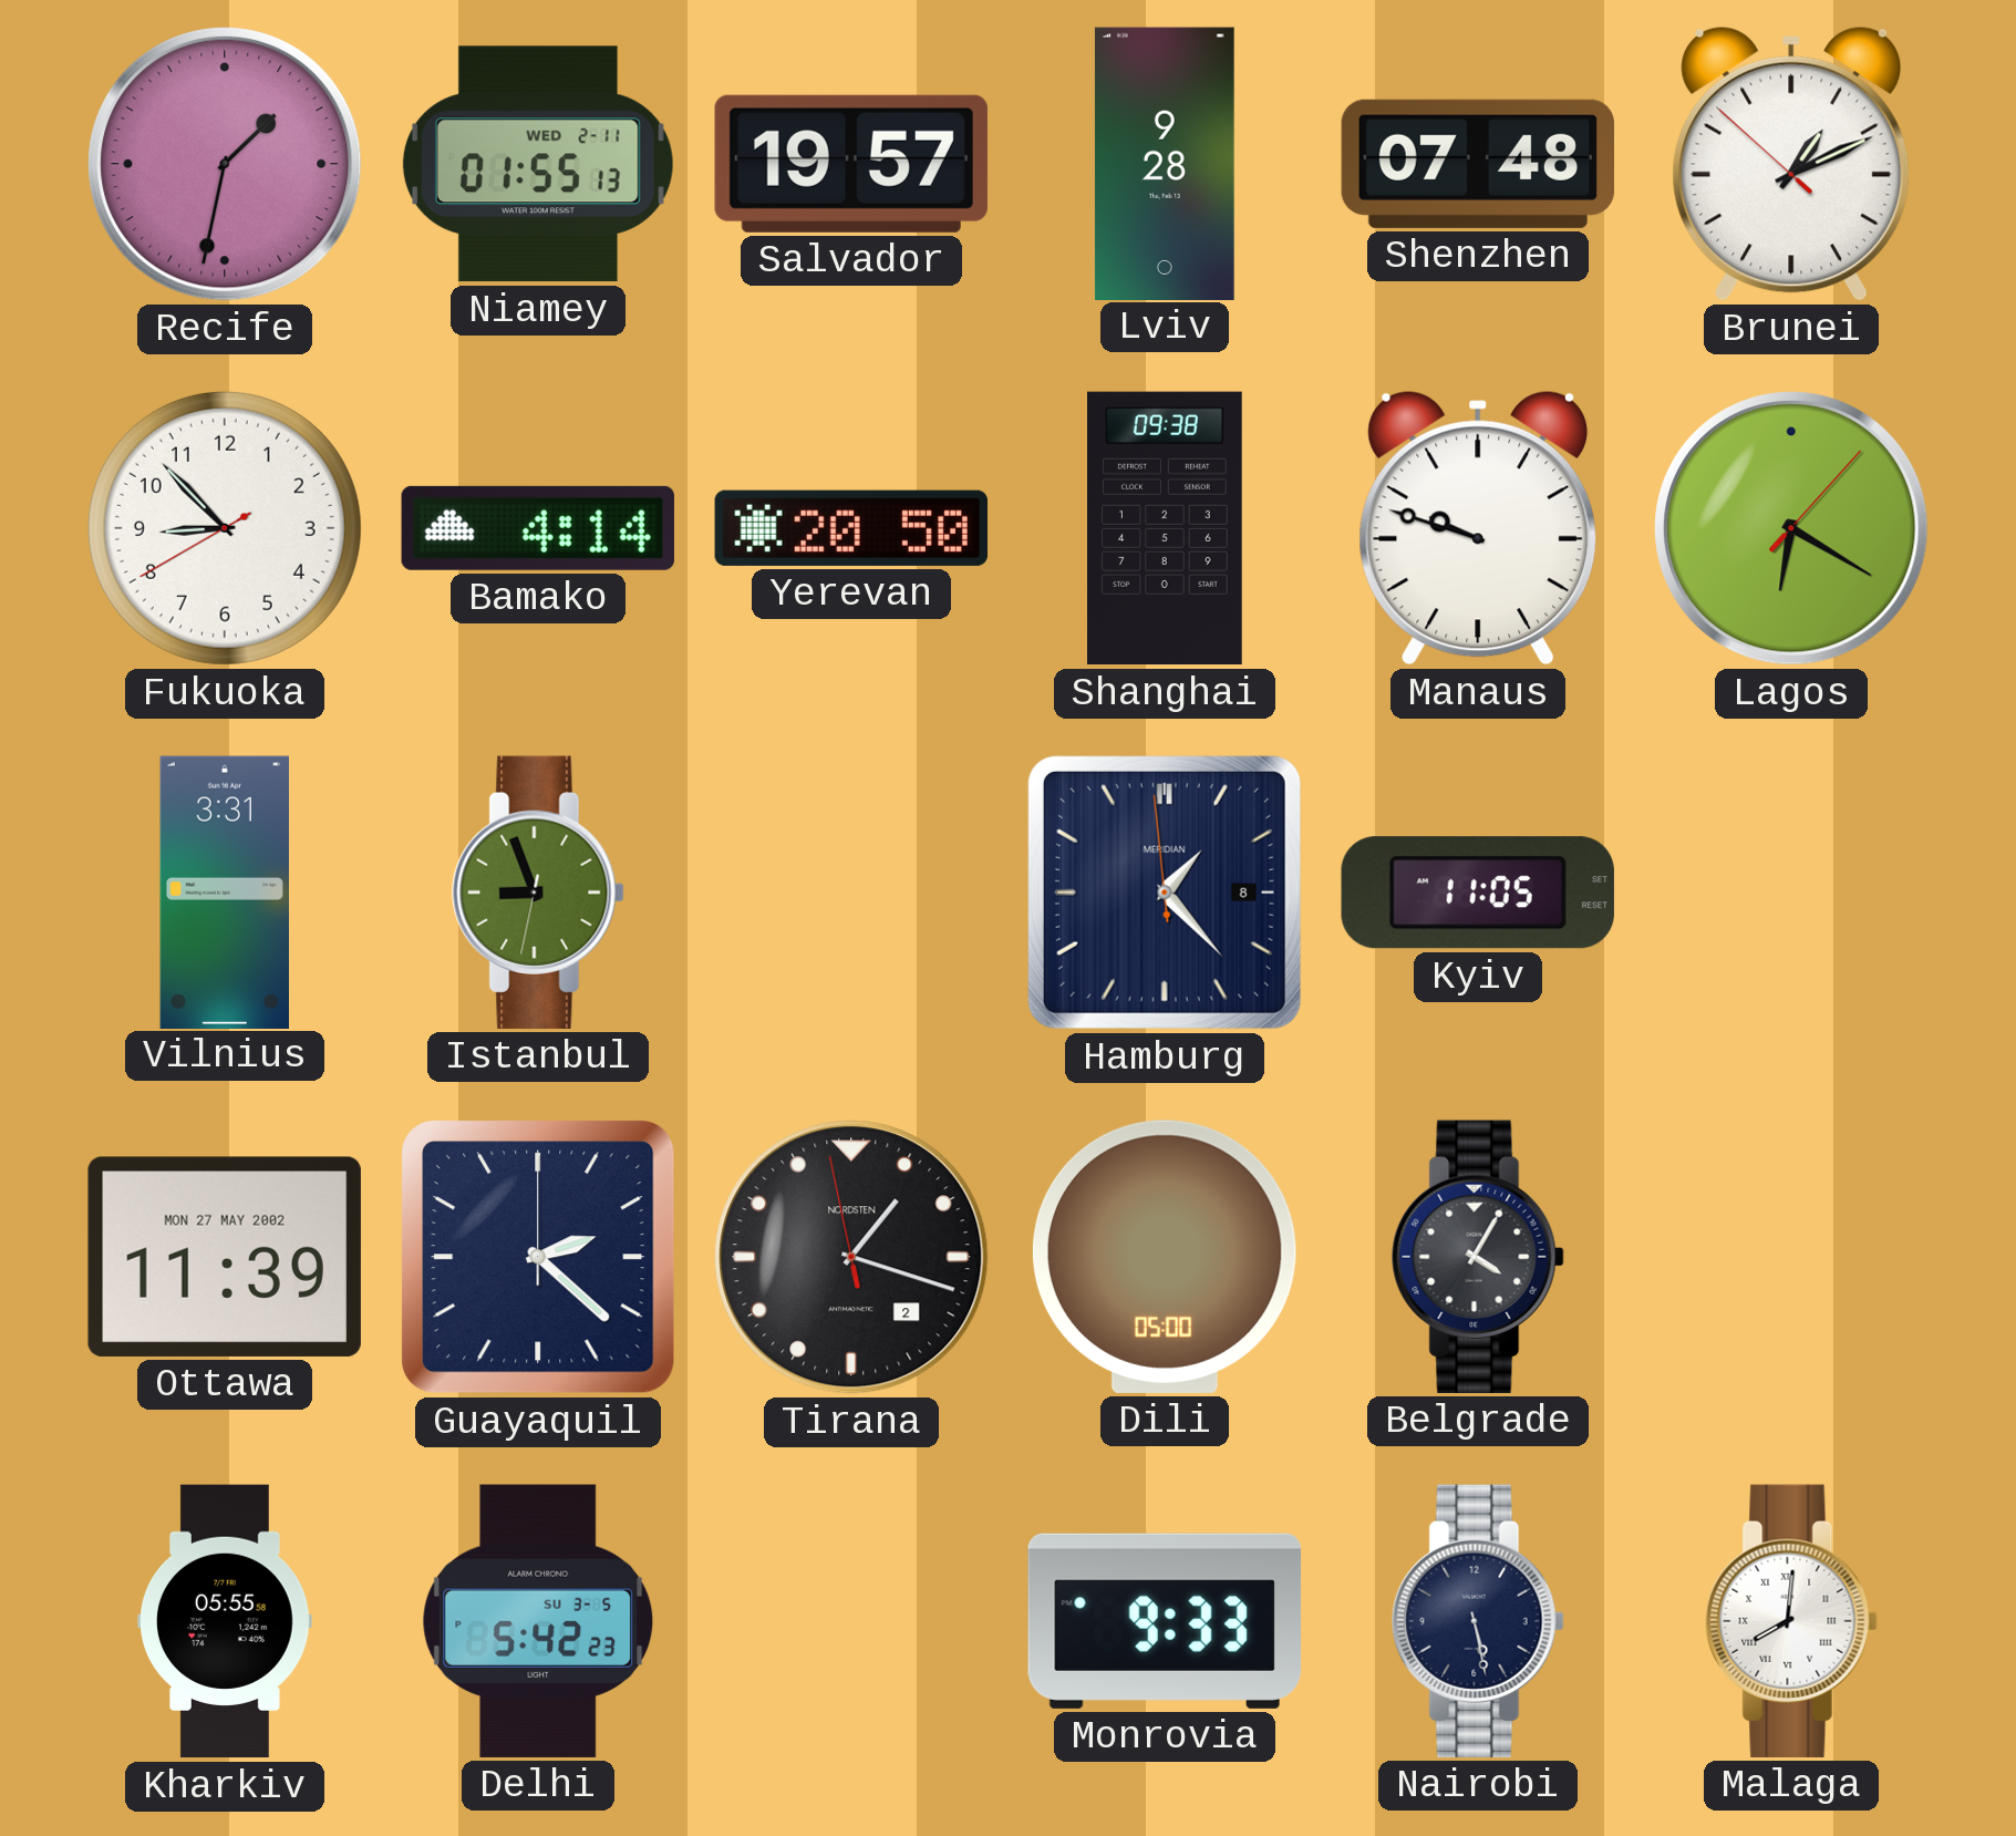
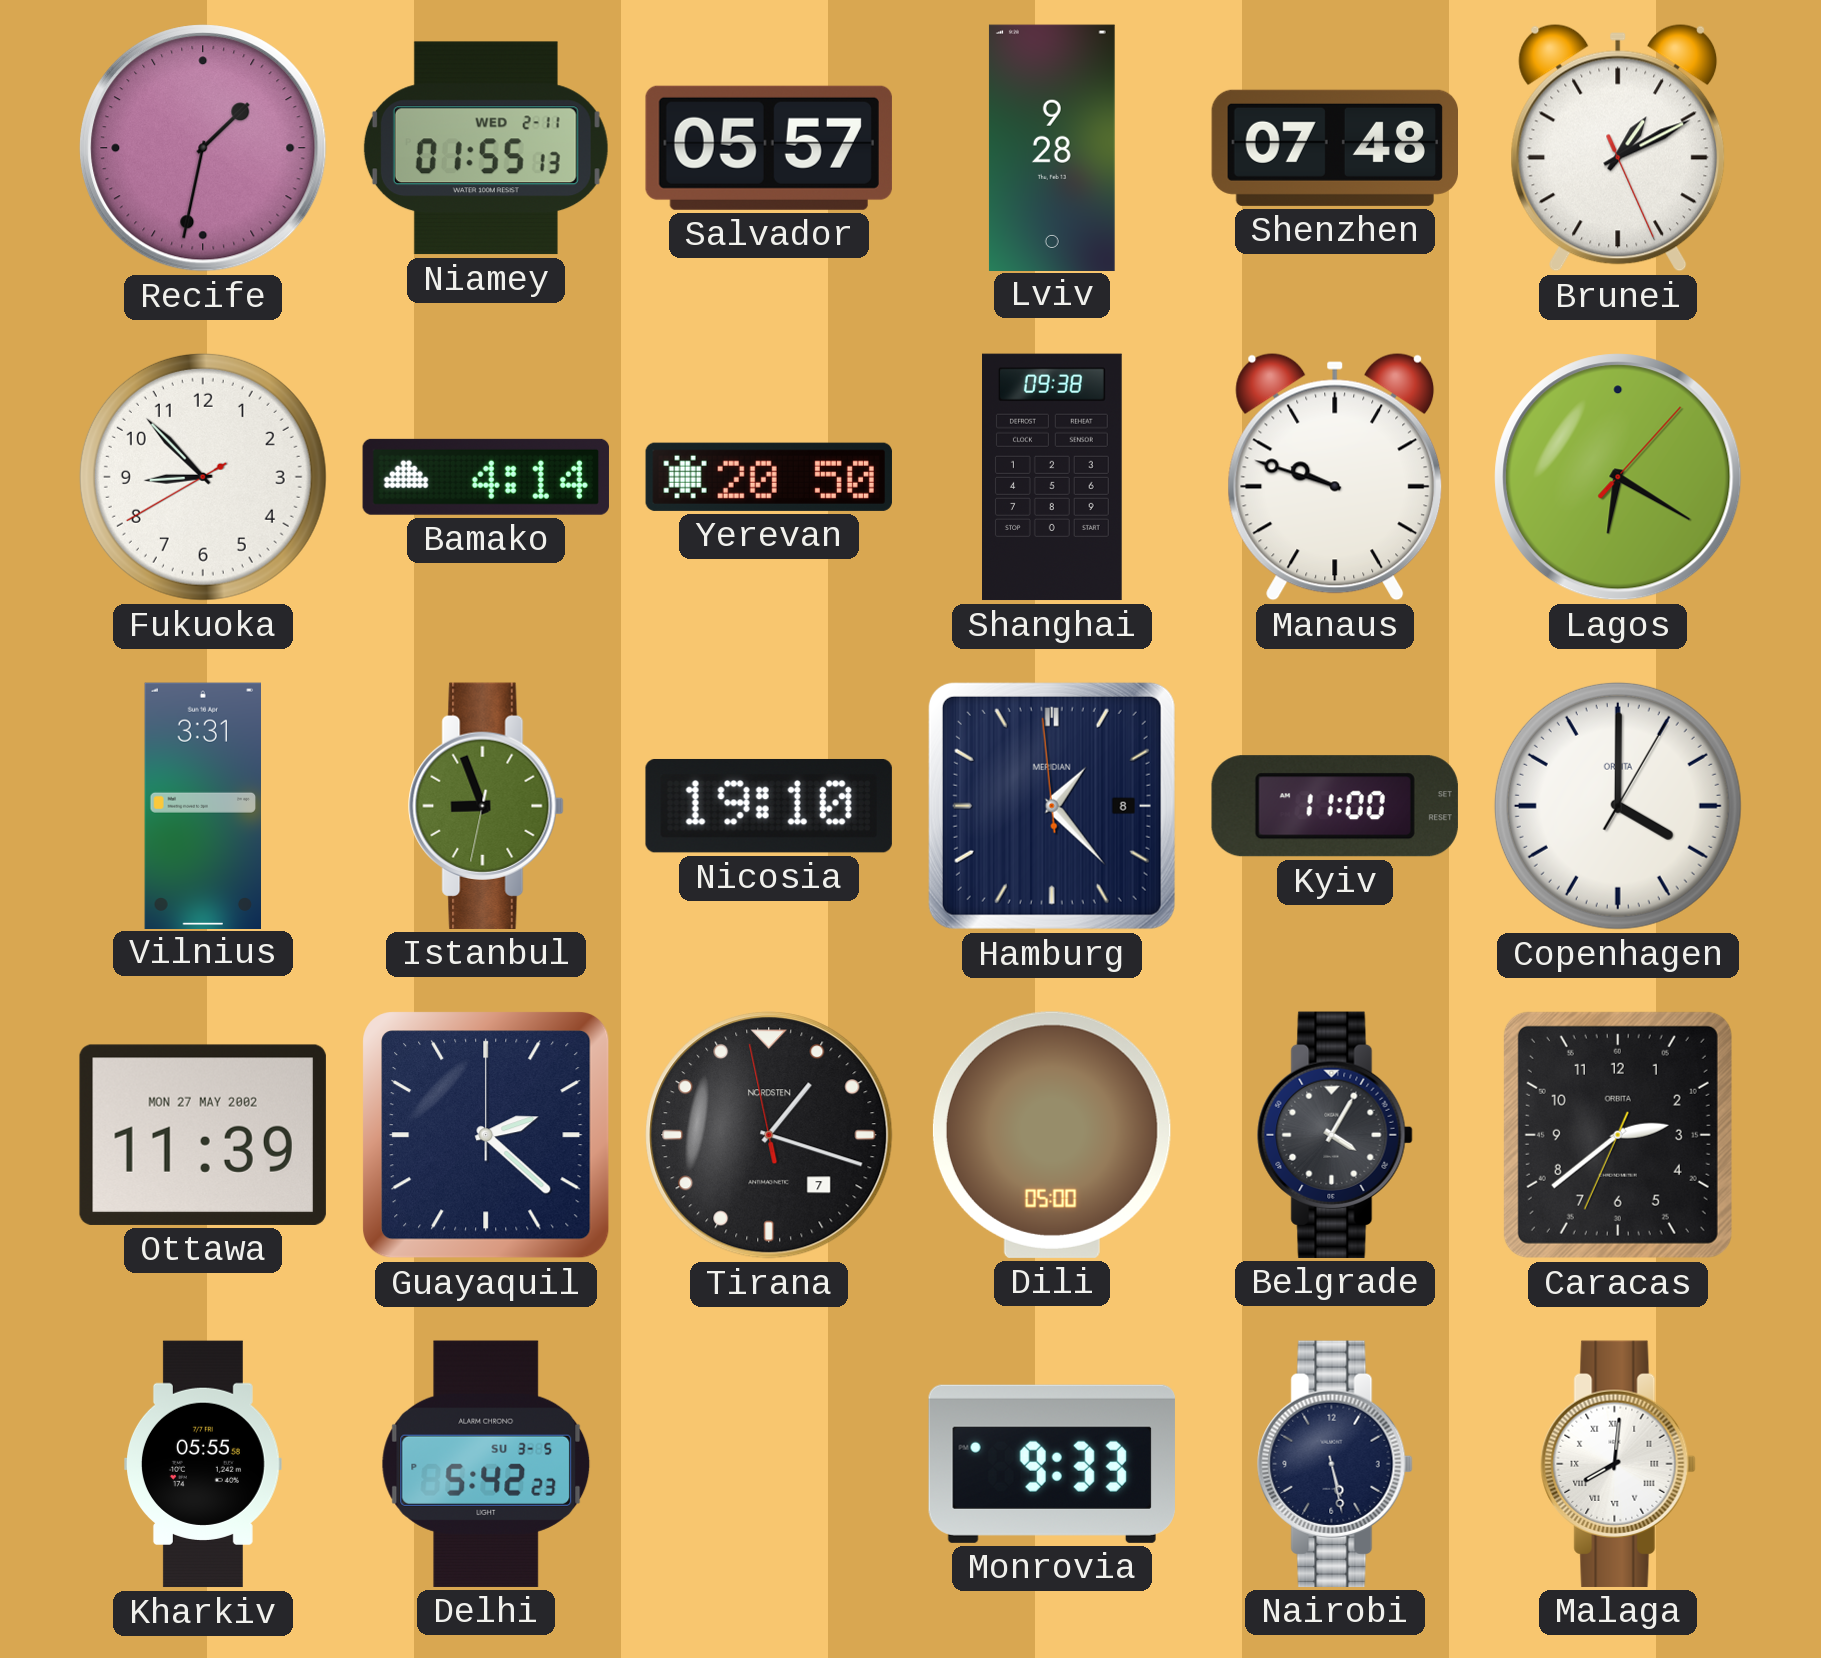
Salvador: 19:57 -> 05:57 (769, 148)
Brunei: 1:10:52 -> 1:10:26 (1618, 148)
Nicosia: none -> 19:10 (769, 806)
Kyiv: 11:05 -> 11:00 (1335, 806)
Copenhagen: none -> 4:00 (1618, 806)
Tirana date: 2 -> 7 (769, 1135)
Caracas: none -> 2:38 (1618, 1135)
